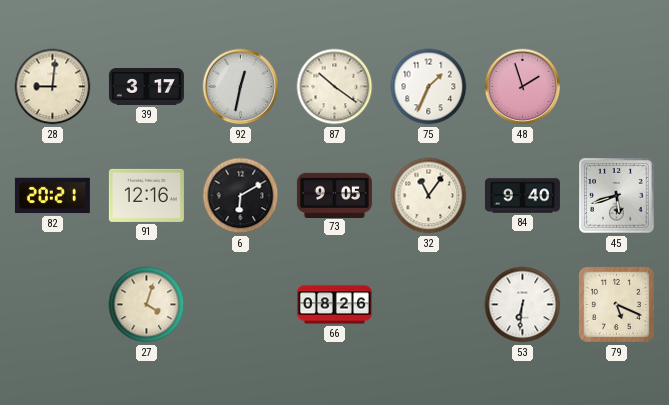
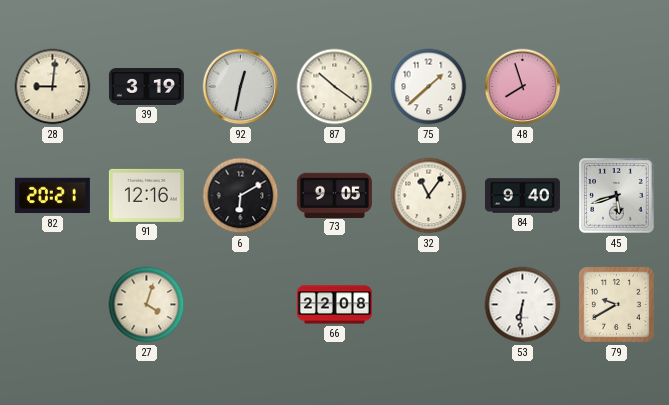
39: 3:17 -> 3:19 (146, 87)
75: 1:34 -> 1:38 (429, 87)
48: 1:57 -> 7:57 (523, 87)
66: 08:26 -> 22:08 (334, 305)
79: 5:19 -> 9:40 (616, 304)
